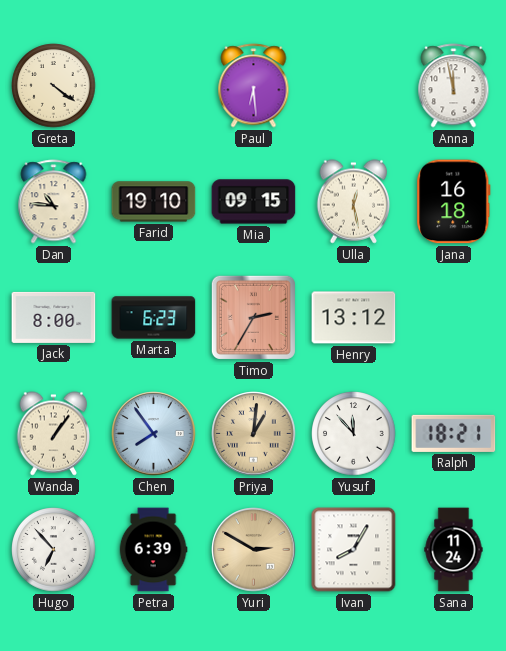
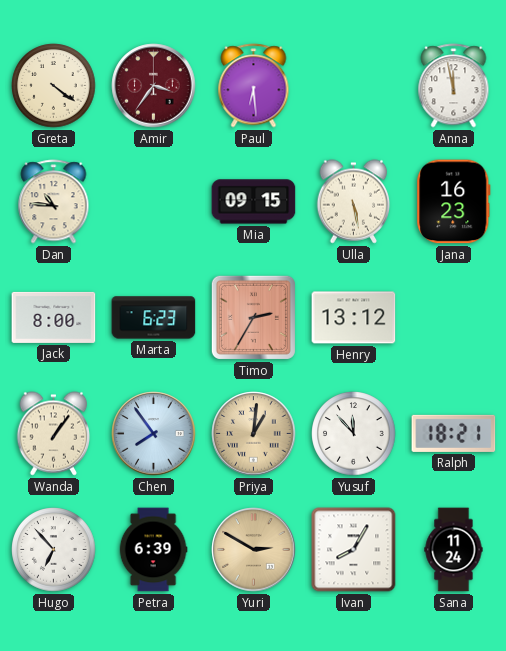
Amir: none -> 3:36 (154, 86)
Farid: 19:10 -> none (154, 202)
Ulla: 12:28 -> 5:28 (354, 202)
Jana: 16:18 -> 16:23 (454, 202)
